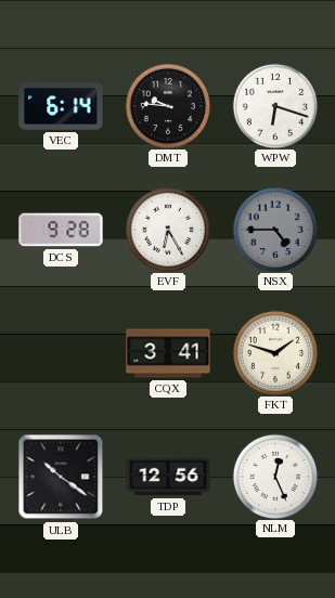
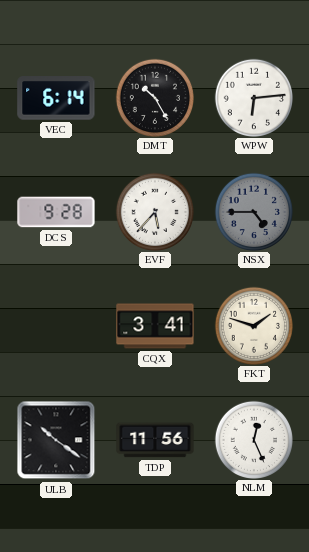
DMT: 9:46 -> 10:25 (154, 97)
WPW: 6:18 -> 6:14 (253, 97)
EVF: 6:25 -> 5:37 (154, 211)
TDP: 12:56 -> 11:56 (155, 440)
